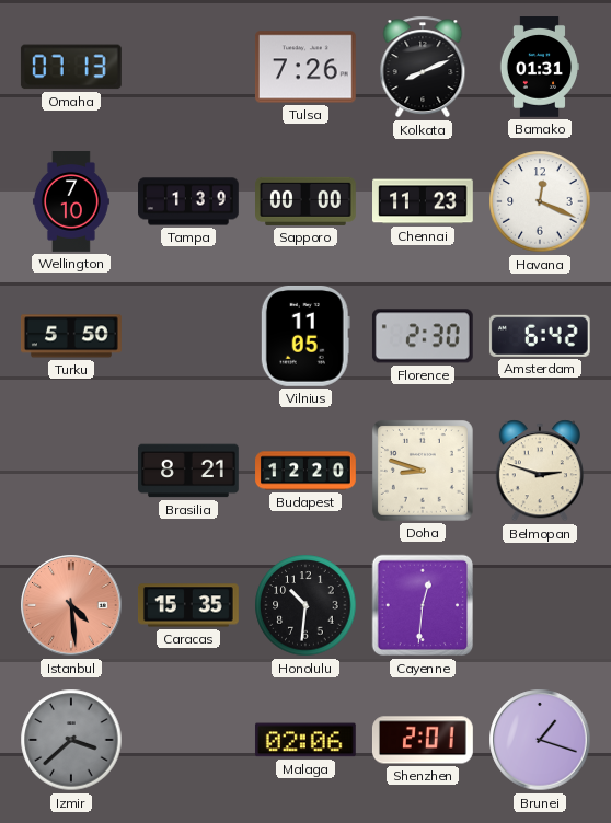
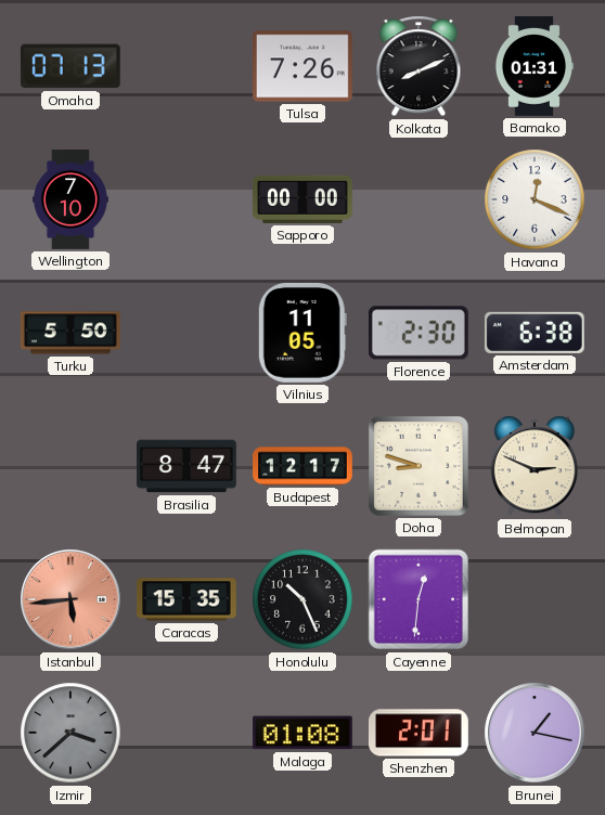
Tampa: 1:39 -> none (189, 201)
Chennai: 11:23 -> none (424, 201)
Amsterdam: 6:42 -> 6:38 (535, 333)
Brasilia: 8:21 -> 8:47 (188, 466)
Budapest: 12:20 -> 12:17 (302, 466)
Belmopan: 2:48 -> 2:49 (535, 466)
Istanbul: 4:29 -> 5:44 (70, 599)
Honolulu: 10:31 -> 10:26 (302, 599)
Malaga: 02:06 -> 01:08 (302, 733)
Brunei: 1:18 -> 1:17 (535, 733)
